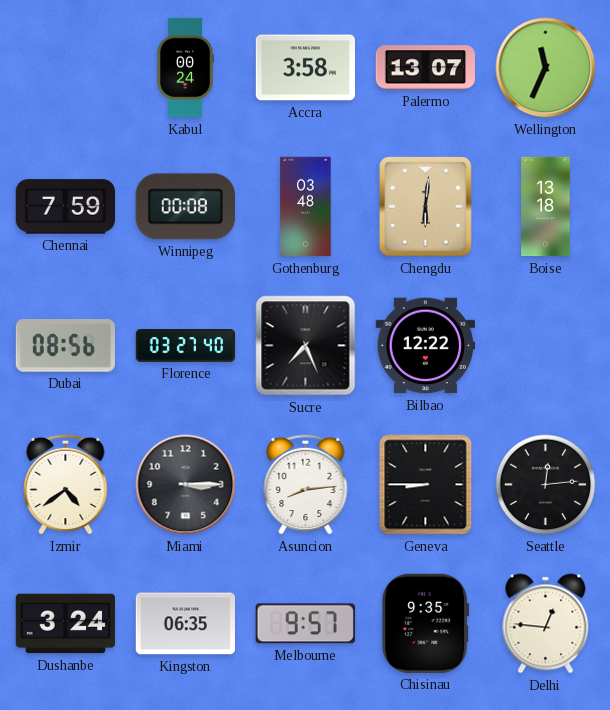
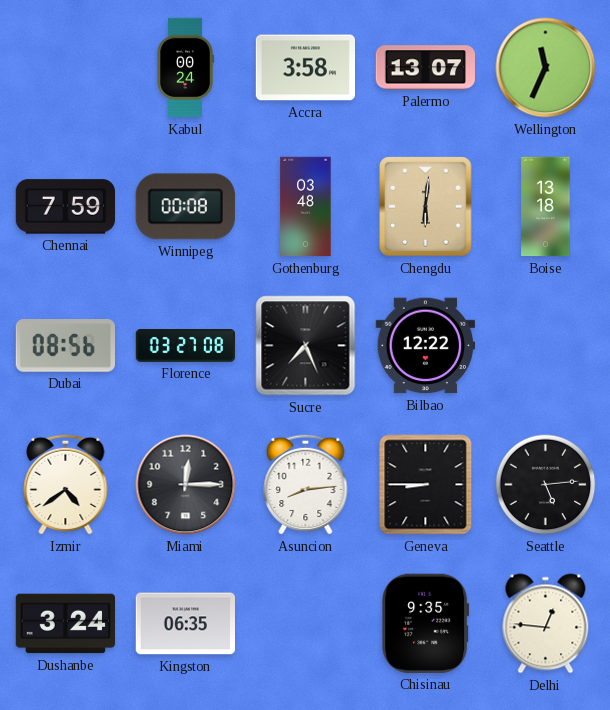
Florence: 03:27:40 -> 03:27:08 (186, 346)
Miami: 3:15 -> 12:15 (186, 485)
Seattle: 12:14 -> 5:14 (546, 485)
Melbourne: 9:57 -> none (305, 624)
